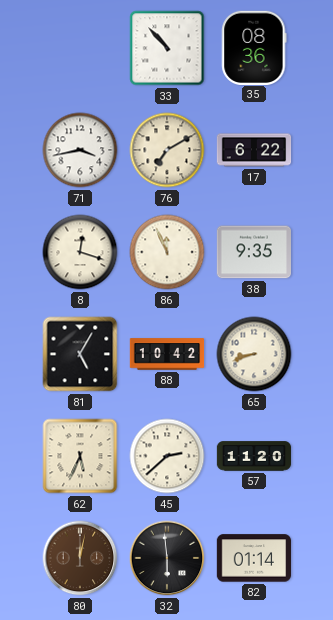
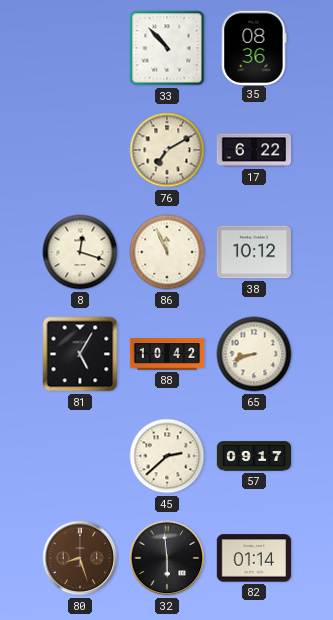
71: 3:43 -> none (80, 150)
38: 9:35 -> 10:12 (253, 252)
62: 5:34 -> none (80, 456)
57: 11:20 -> 09:17 (254, 456)
80: 12:02 -> 8:27 (80, 558)
